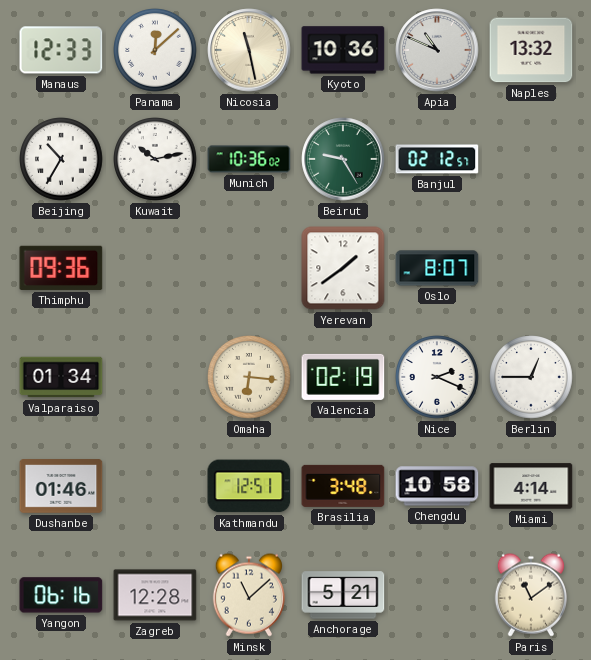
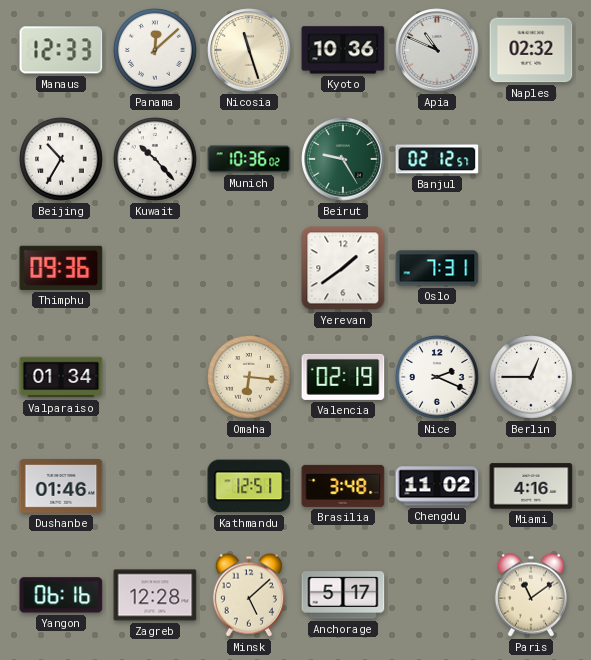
Nicosia: 11:28 -> 11:27 (249, 50)
Naples: 13:32 -> 02:32 (531, 50)
Kuwait: 10:13 -> 10:23 (155, 159)
Oslo: 8:07 -> 7:31 (437, 268)
Chengdu: 10:58 -> 11:02 (437, 486)
Miami: 4:14 -> 4:16 (531, 486)
Minsk: 11:08 -> 5:08 (249, 595)
Anchorage: 5:21 -> 5:17 (343, 595)
